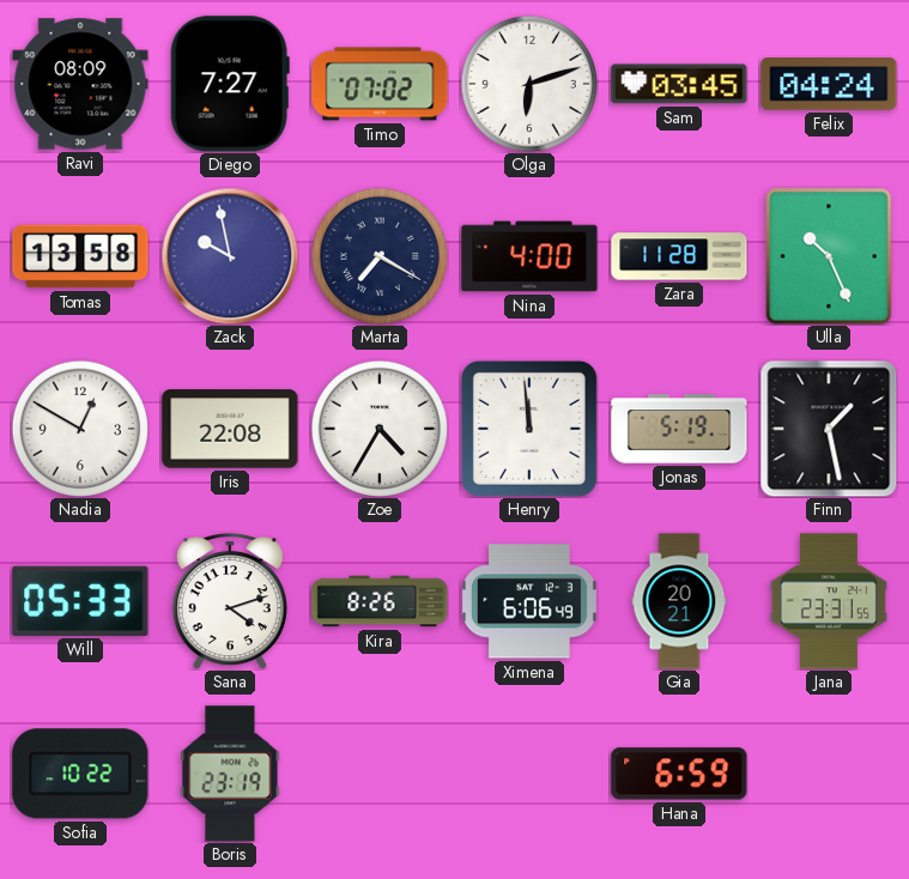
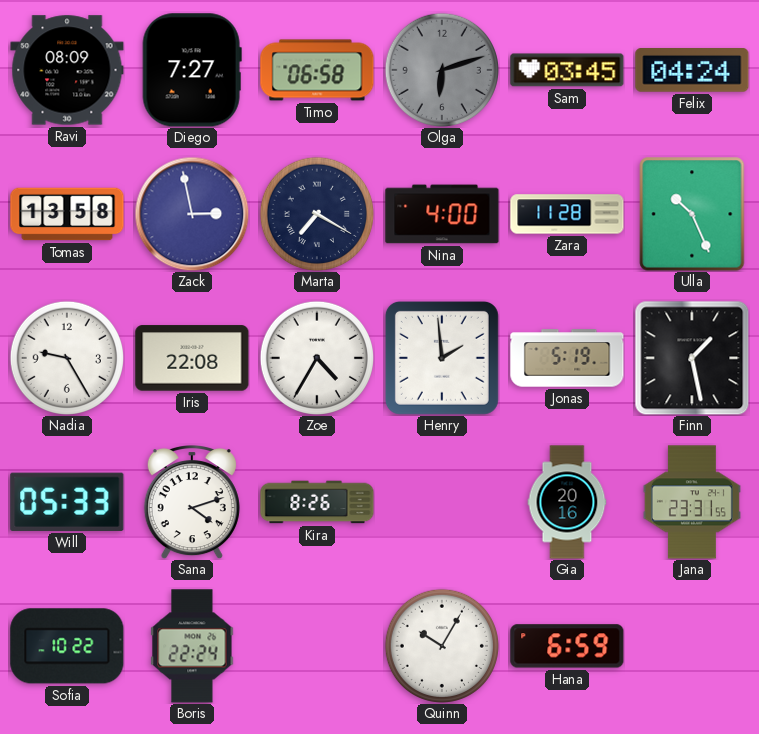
Timo: 07:02 -> 06:58 (317, 70)
Olga dial: white -> grey (442, 70)
Zack: 9:58 -> 2:58 (192, 214)
Nadia: 12:50 -> 9:25 (67, 358)
Henry: 11:59 -> 1:59 (442, 358)
Ximena: 6:06 -> none (529, 601)
Gia: 20:21 -> 20:16 (567, 502)
Boris: 23:19 -> 22:24 (192, 646)
Quinn: none -> 10:05 (442, 646)
